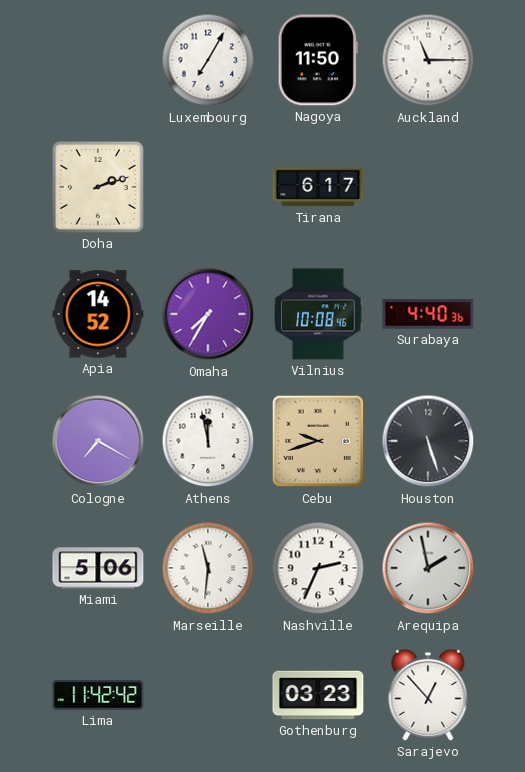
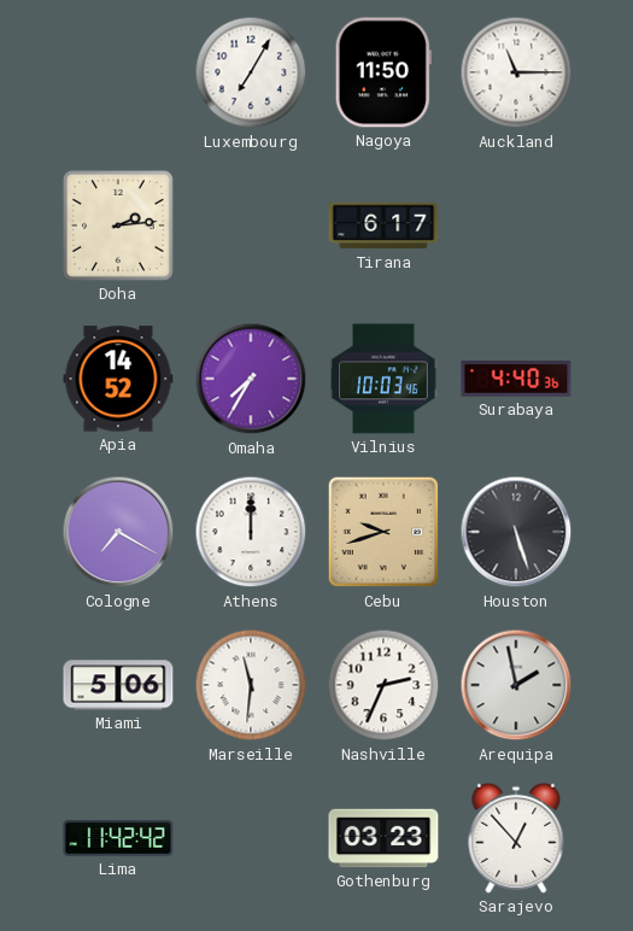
Doha: 2:12 -> 2:14 (118, 226)
Vilnius: 10:08 -> 10:03 (383, 379)
Athens: 11:58 -> 12:00 (251, 532)
